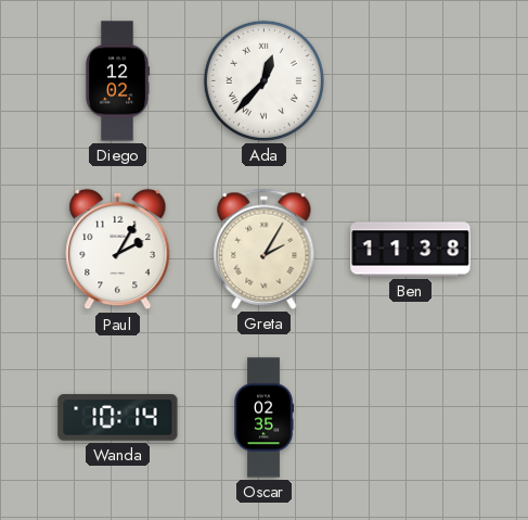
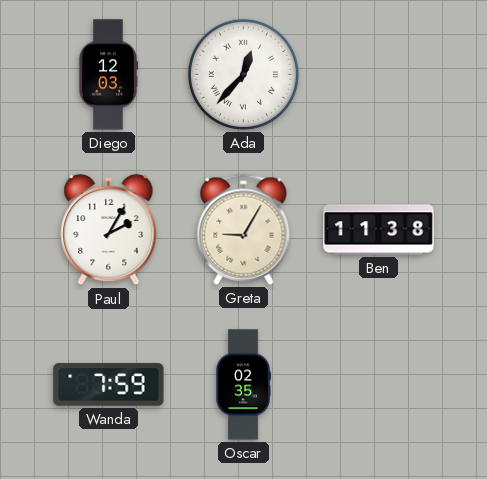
Diego: 12:02 -> 12:03 (107, 75)
Greta: 2:05 -> 9:05 (244, 229)
Wanda: 10:14 -> 7:59 (109, 385)
